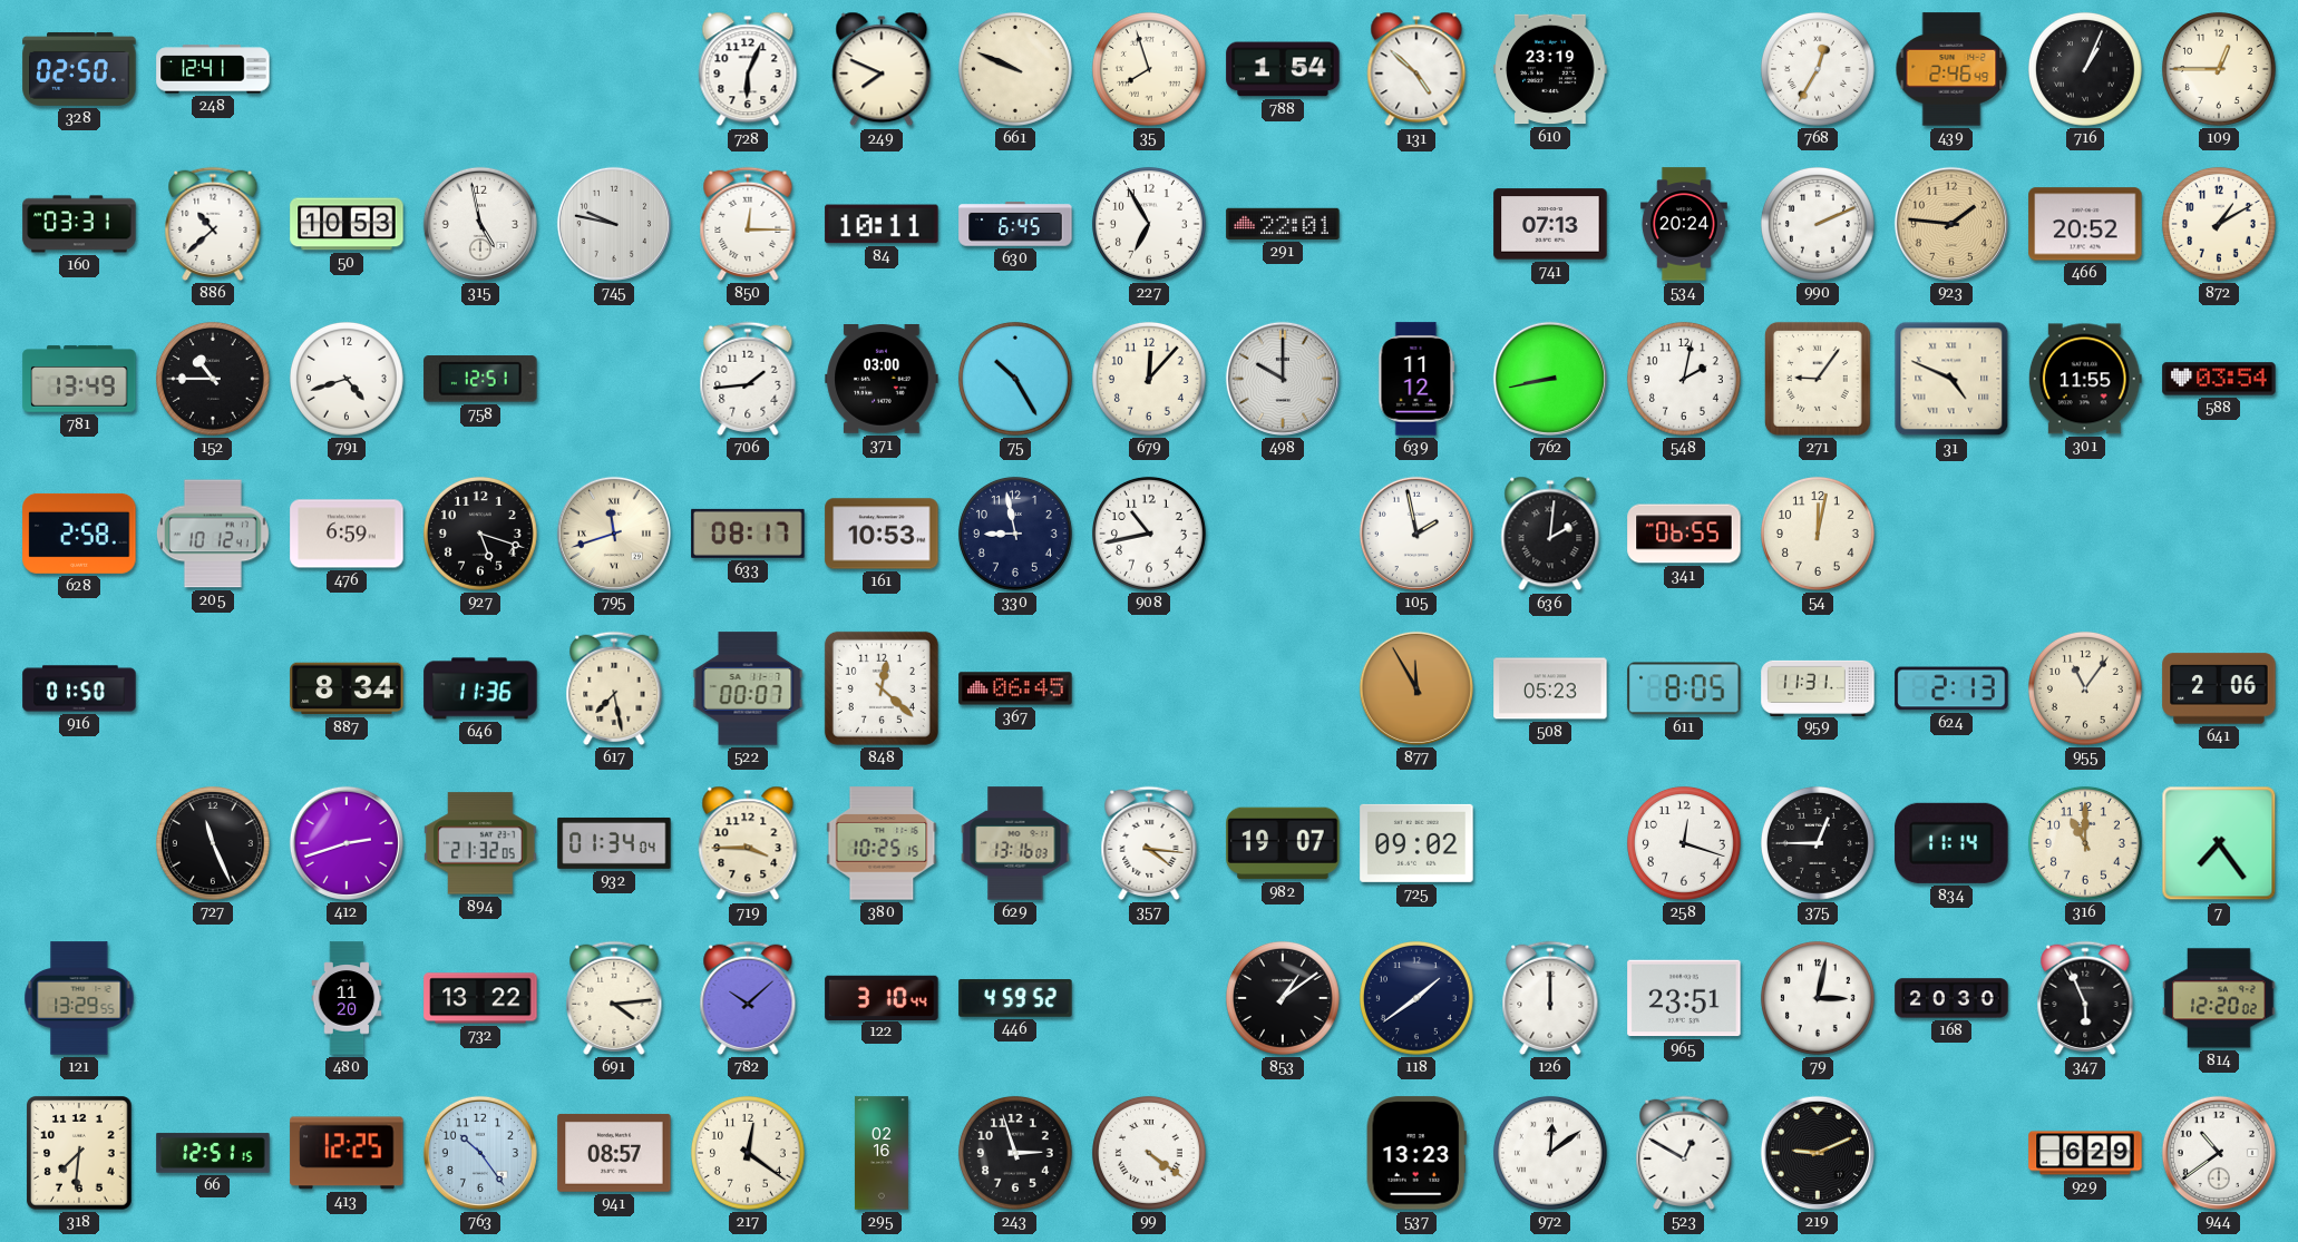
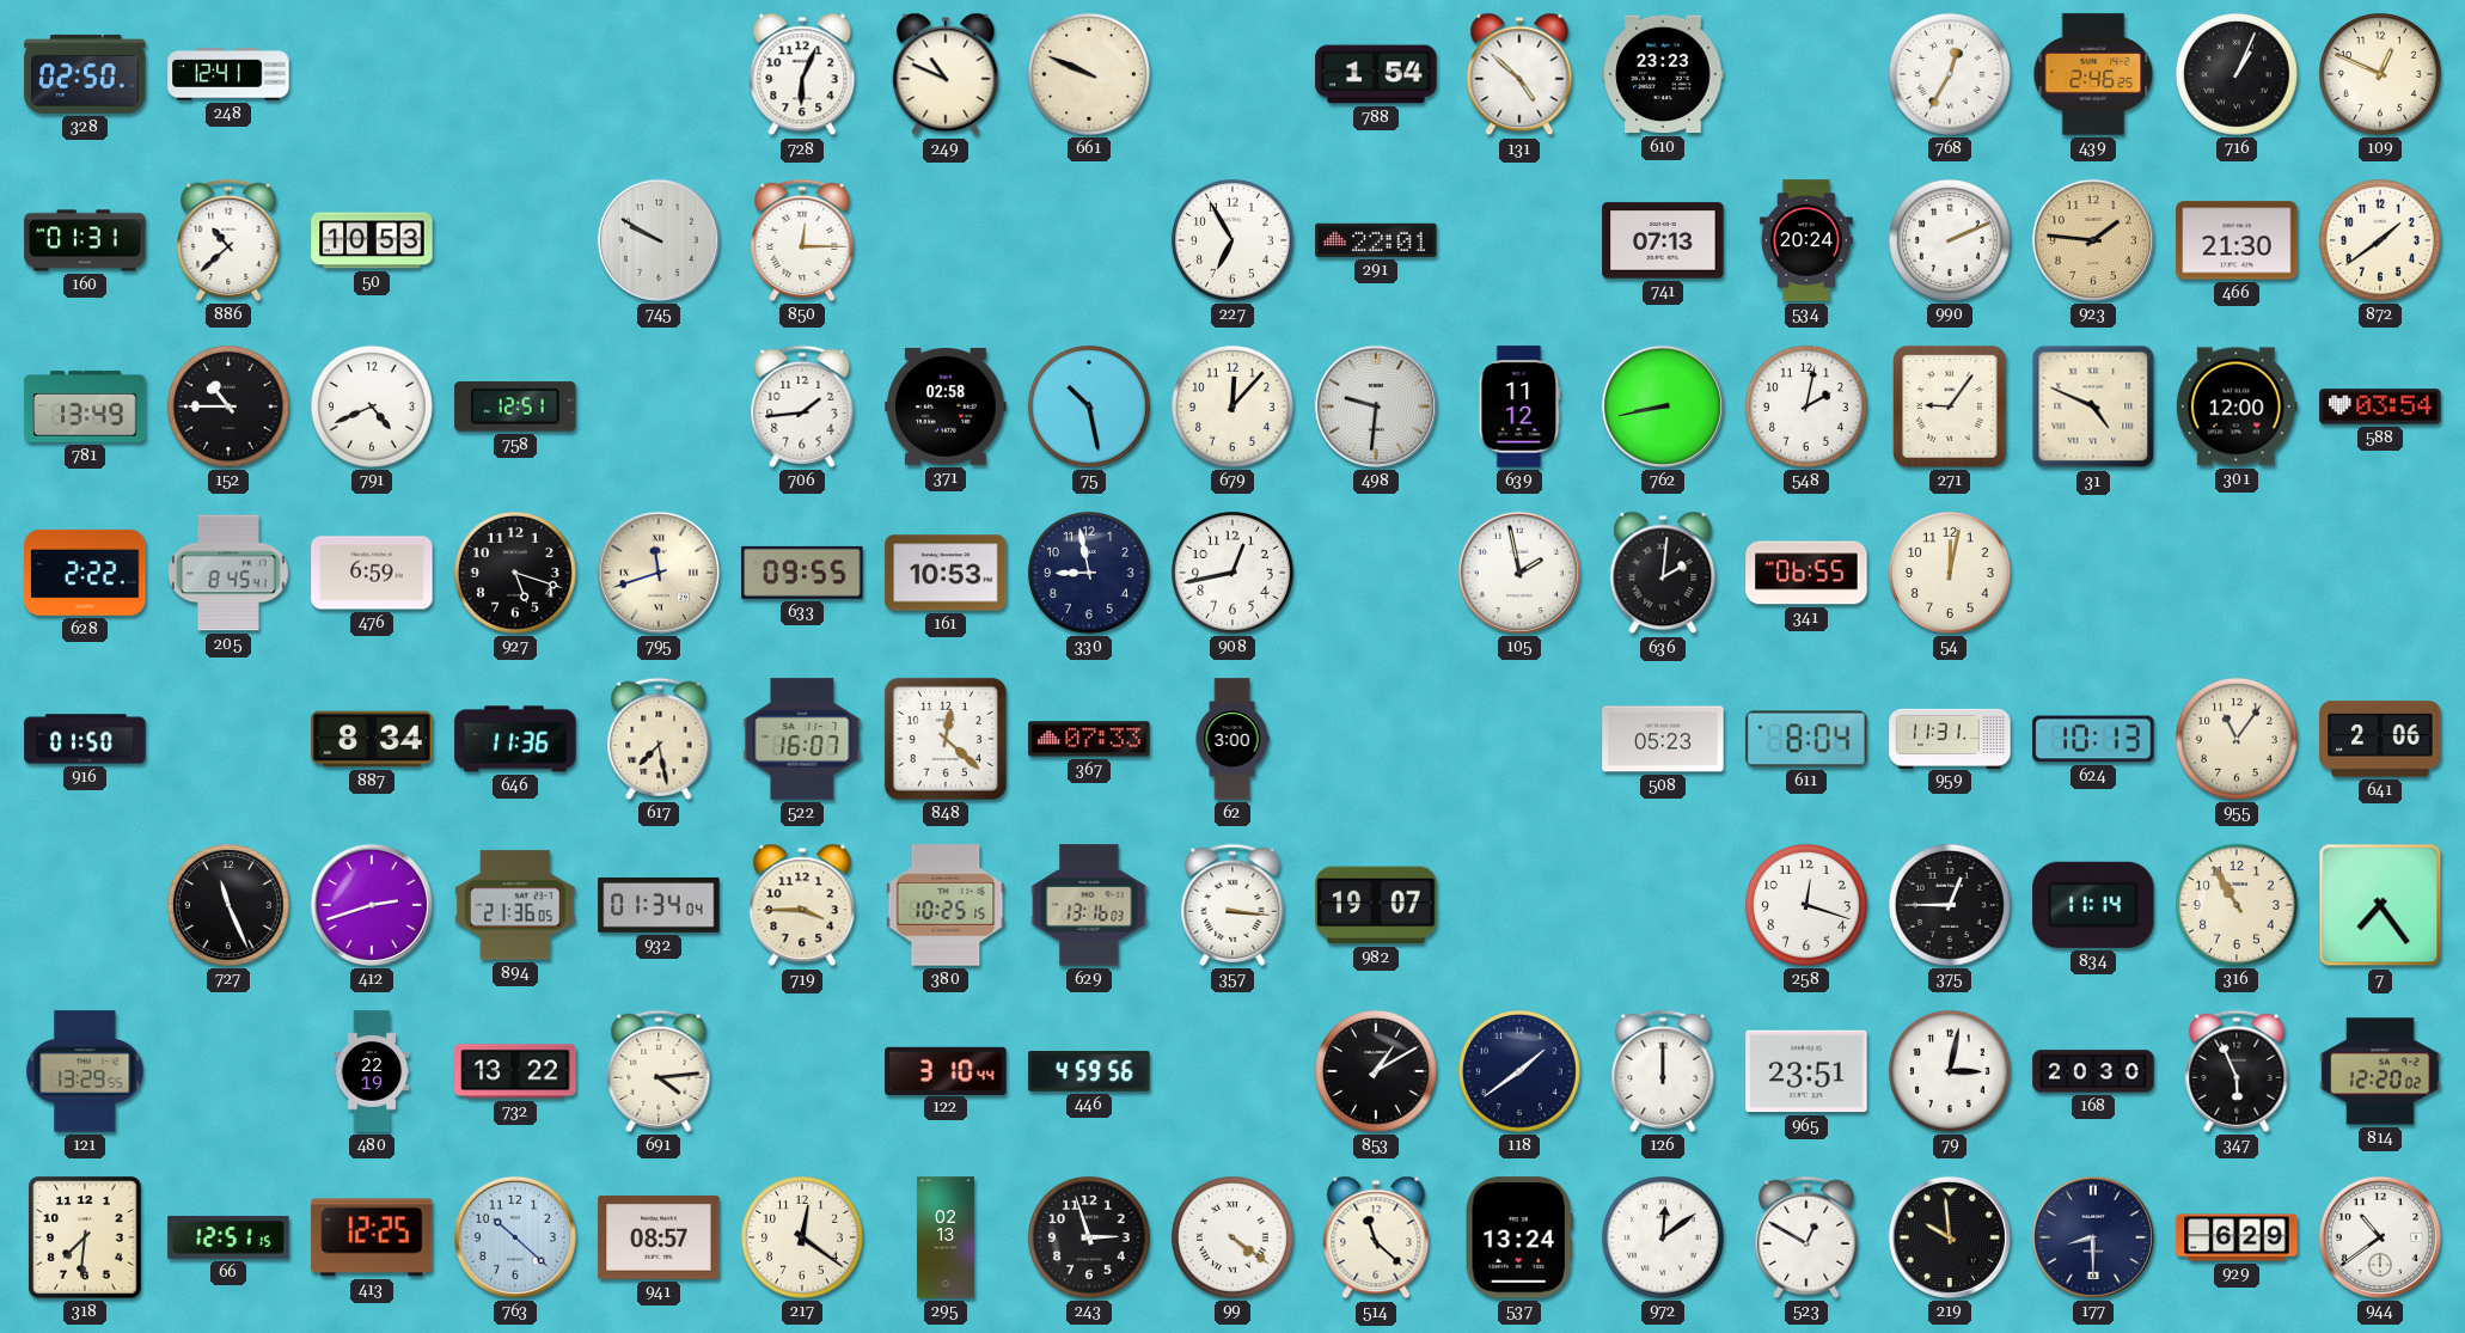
249: 7:49 -> 10:49 (946, 74)
35: 7:57 -> none (1149, 69)
610: 23:19 -> 23:23 (1663, 74)
439: 2:46:49 -> 2:46:25 (2093, 74)
109: 12:45 -> 12:49 (2380, 74)
160: 03:31 -> 01:31 (85, 240)
315: 4:58 -> none (480, 224)
745: 9:47 -> 9:50 (659, 240)
84: 10:11 -> none (882, 224)
630: 6:45 -> none (1015, 224)
466: 20:52 -> 21:30 (2237, 240)
872: 1:10 -> 1:39 (2380, 240)
791: 4:42 -> 4:41 (372, 406)
371: 03:00 -> 02:58 (946, 408)
75: 10:25 -> 10:28 (1089, 406)
498: 10:00 -> 9:31 (1376, 406)
301: 11:55 -> 12:00 (2237, 406)
628: 2:58 -> 2:22 (85, 573)
205: 10:12 -> 8:45 (228, 573)
633: 08:17 -> 09:55 (802, 573)
908: 10:43 -> 12:43 (1232, 573)
522: 00:07 -> 16:07 (802, 739)
367: 06:45 -> 07:33 (1089, 739)
62: none -> 3:00 (1232, 739)
877: 11:55 -> none (1416, 688)
611: 8:05 -> 8:04 (1806, 739)
624: 2:13 -> 10:13 (2093, 739)
894: 21:32 -> 21:36 (515, 905)
357: 4:16 -> 3:16 (1232, 905)
725: 09:02 -> none (1416, 843)
316: 11:00 -> 10:55 (2237, 905)
480: 11:20 -> 22:19 (372, 1071)
782: 10:08 -> none (748, 998)
446: 4:59:52 -> 4:59:56 (1089, 1071)
853: 1:09 -> 1:10 (1376, 1071)
763: 10:24 -> 10:22 (515, 1237)
295: 02:16 -> 02:13 (946, 1237)
514: none -> 11:22 (1376, 1237)
537: 13:23 -> 13:24 (1519, 1237)
219: 9:11 -> 9:59 (1950, 1237)
177: none -> 8:30 (2093, 1237)
